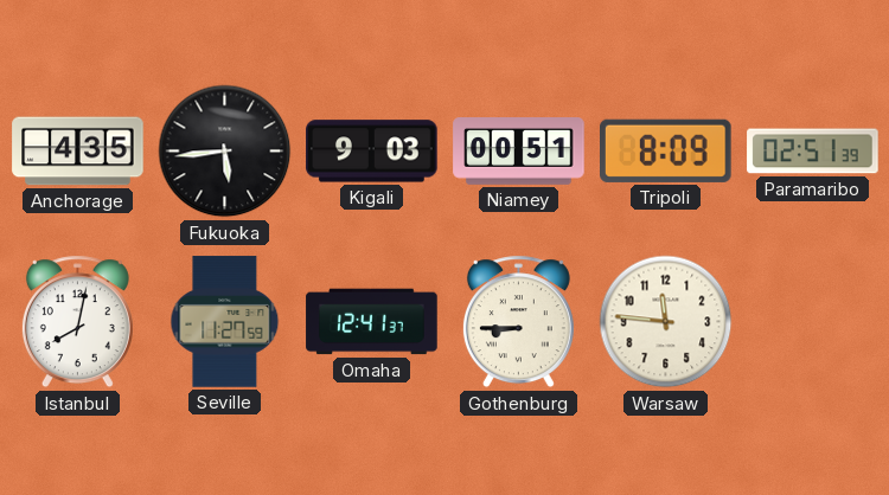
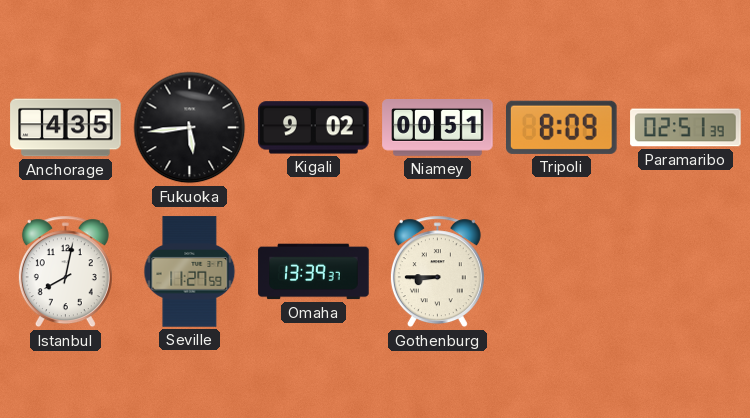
Kigali: 9:03 -> 9:02 (314, 128)
Omaha: 12:41 -> 13:39 (314, 272)
Warsaw: 11:46 -> none (666, 322)
